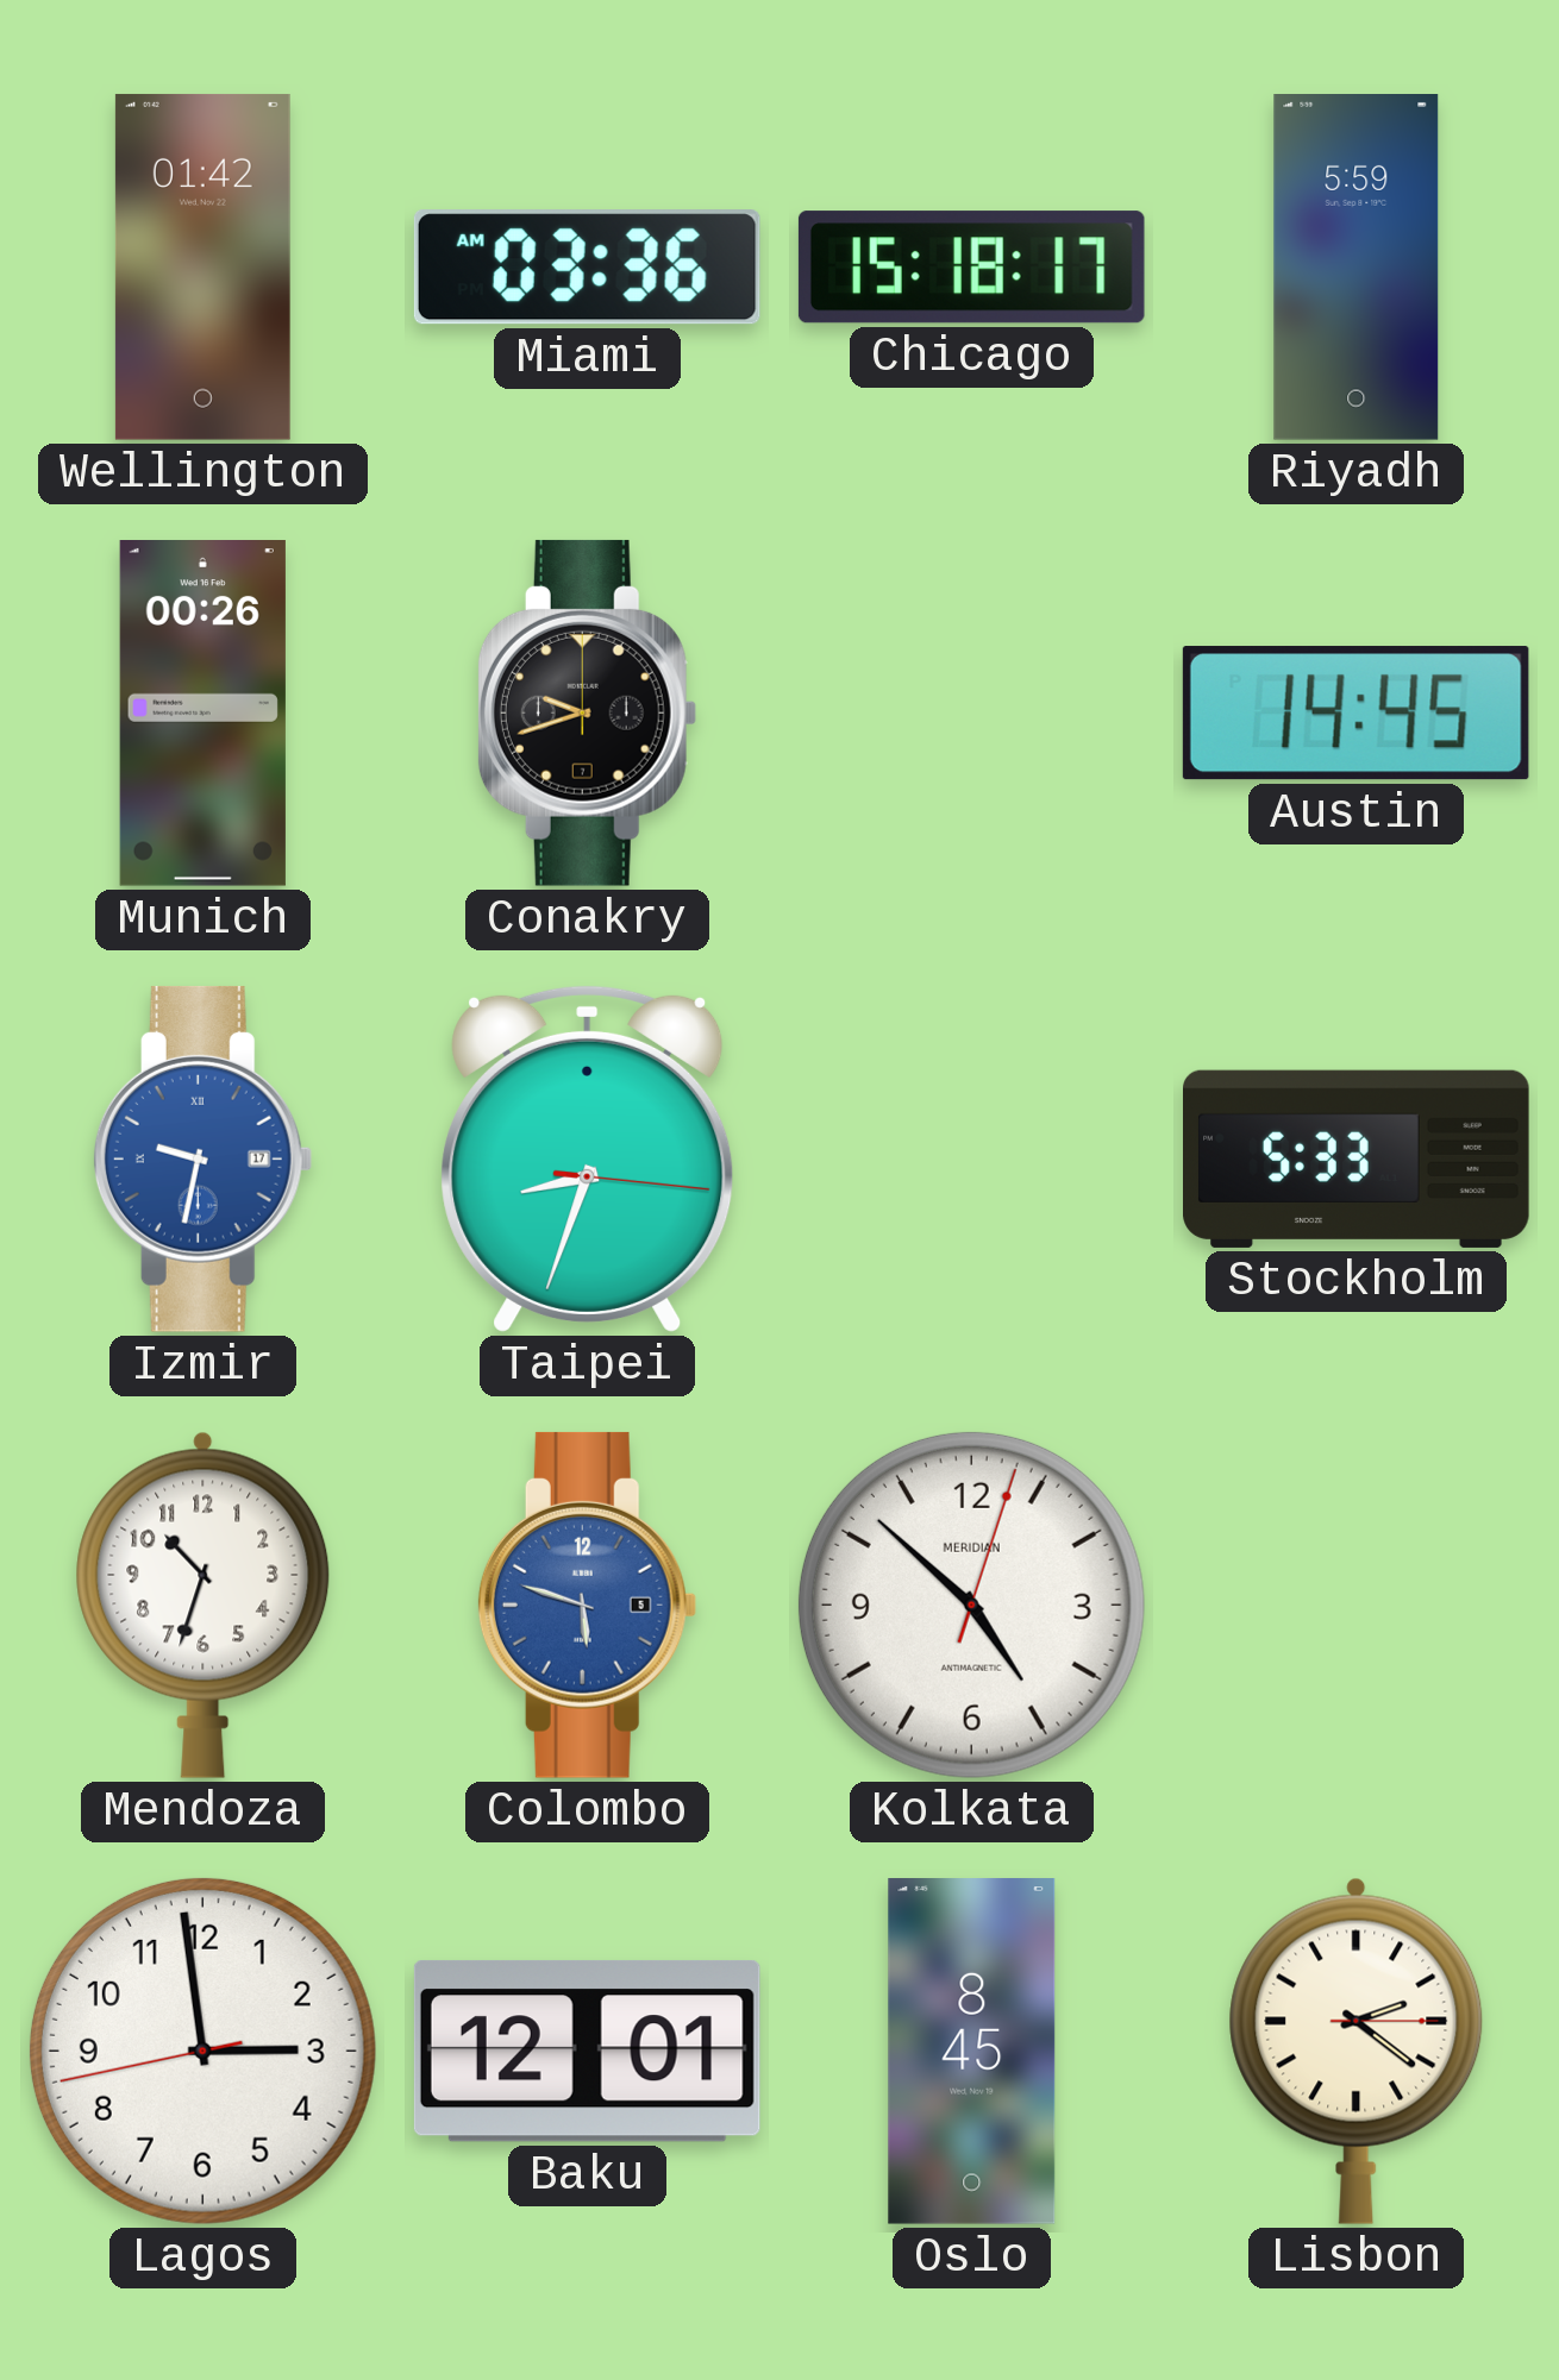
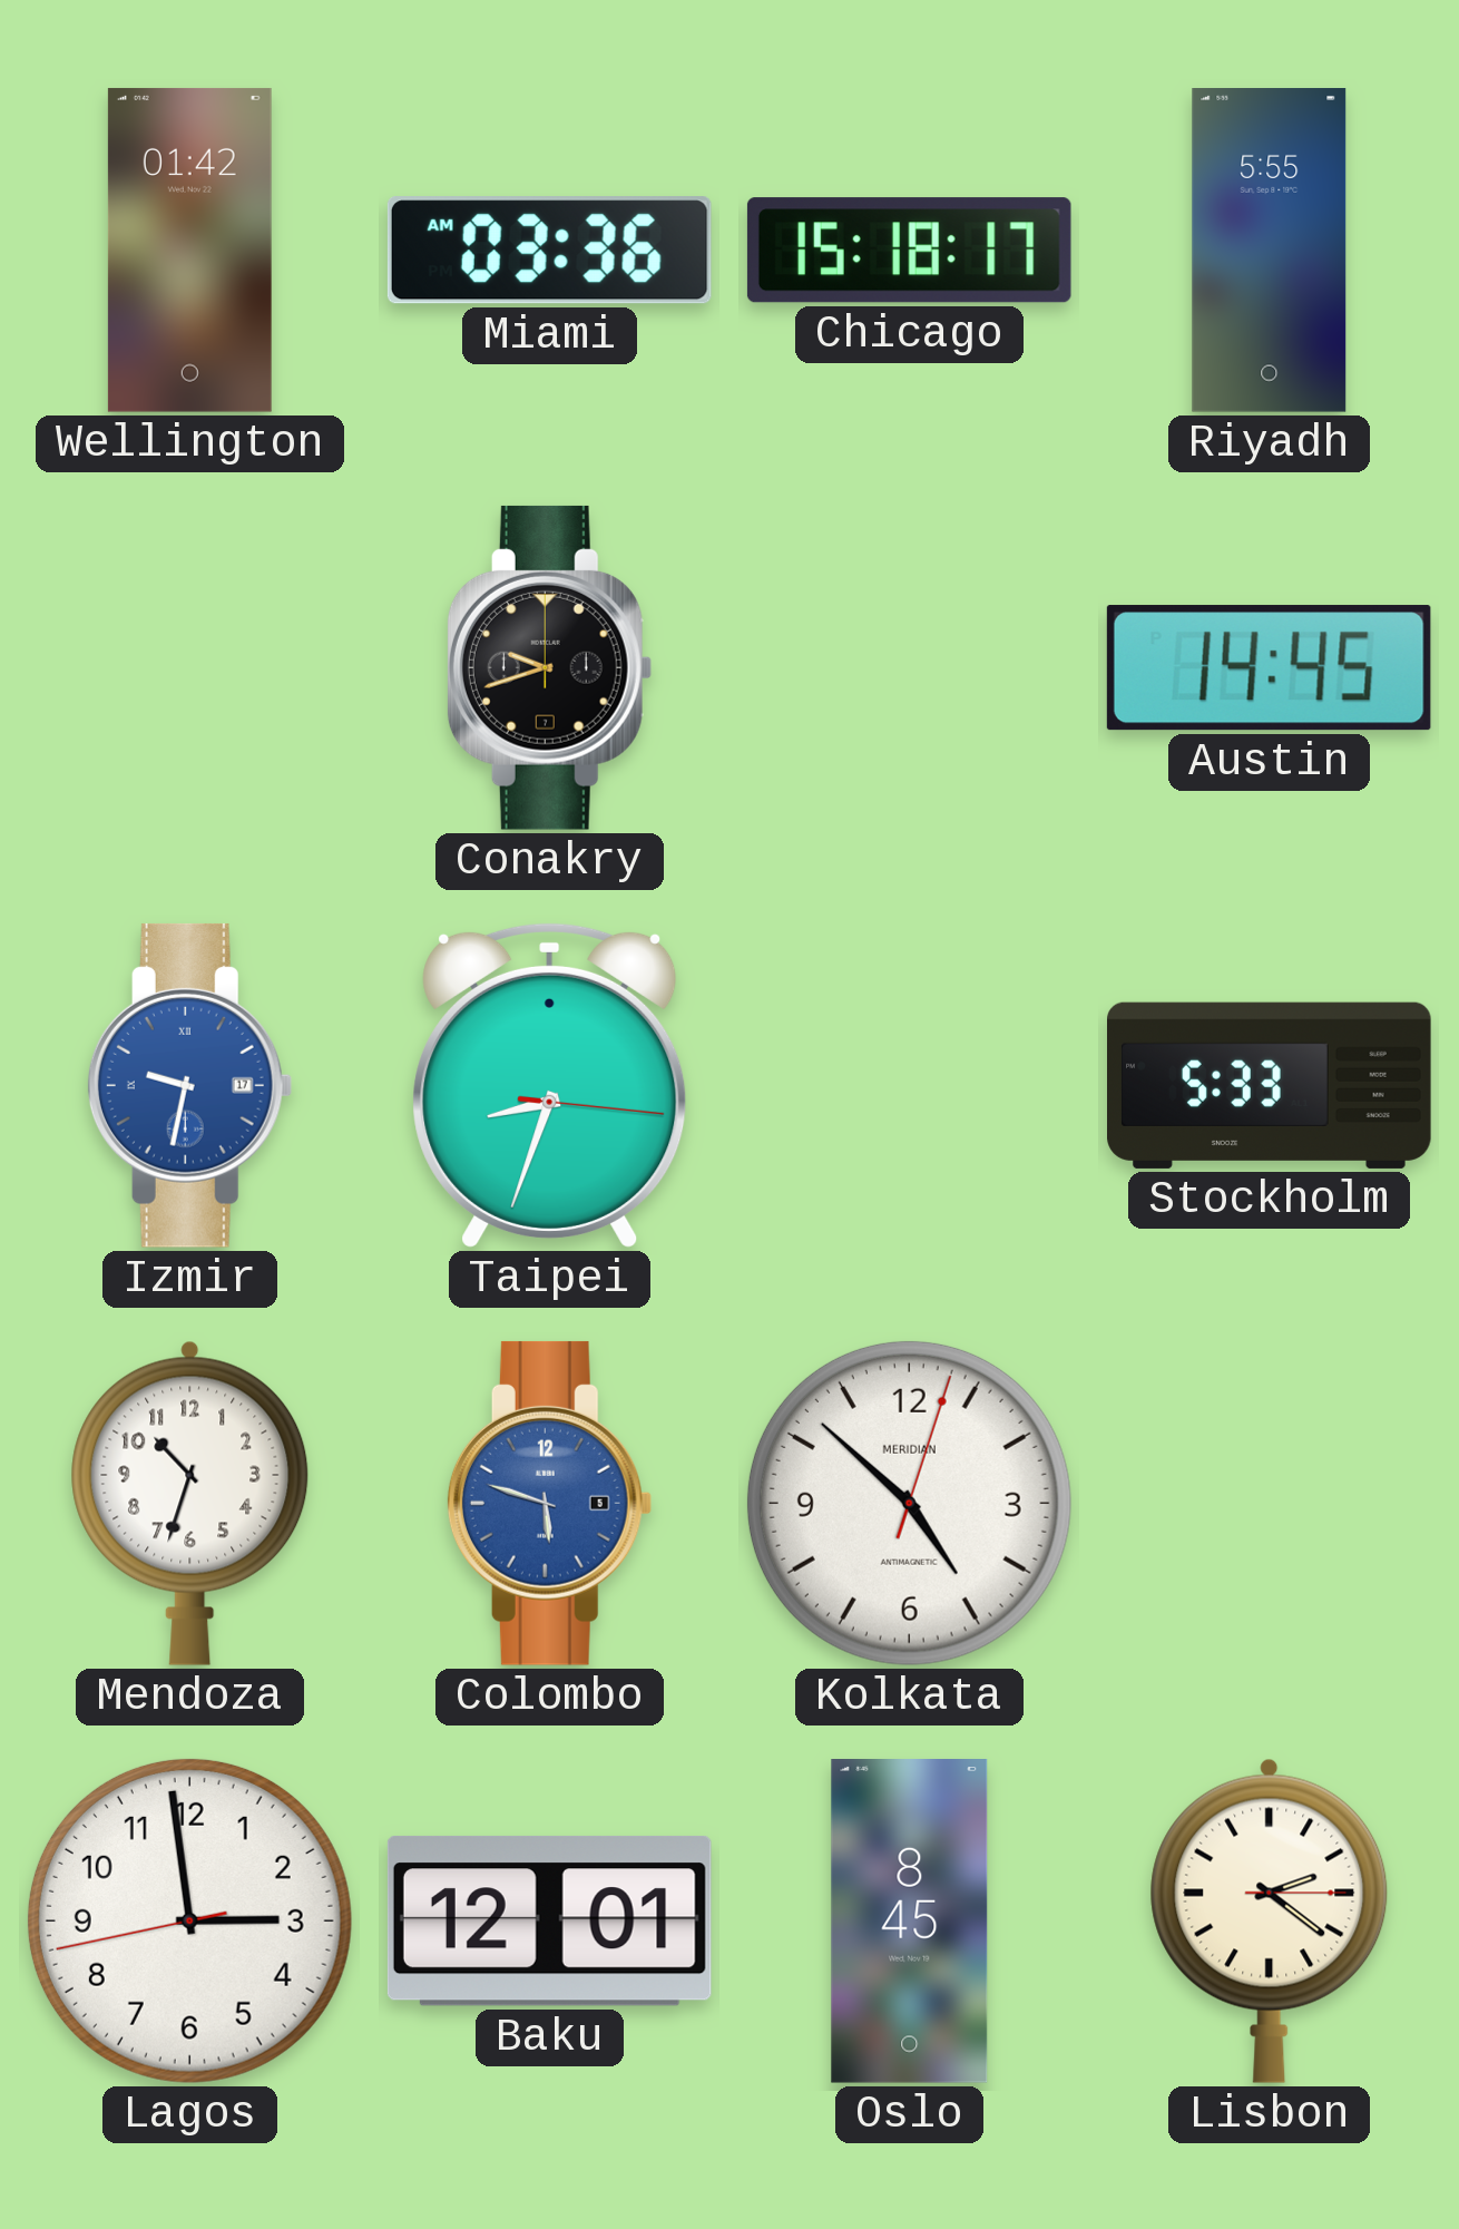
Riyadh: 5:59 -> 5:55 (1270, 251)
Munich: 00:26 -> none (202, 714)
